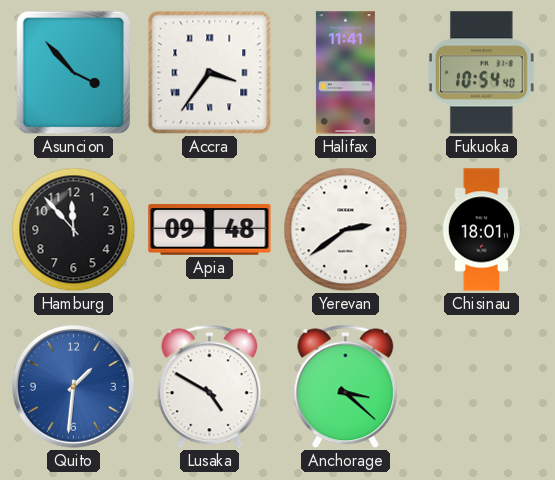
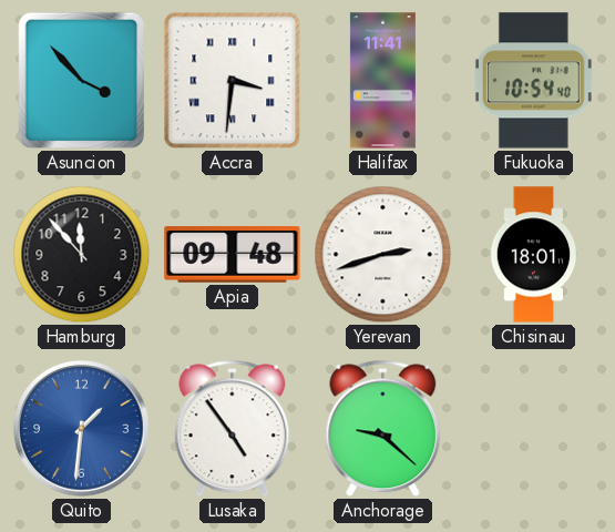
Accra: 3:36 -> 3:31 (233, 81)
Yerevan: 2:39 -> 2:42 (383, 255)
Lusaka: 4:50 -> 4:54 (233, 429)
Anchorage: 3:22 -> 9:22 (383, 429)
